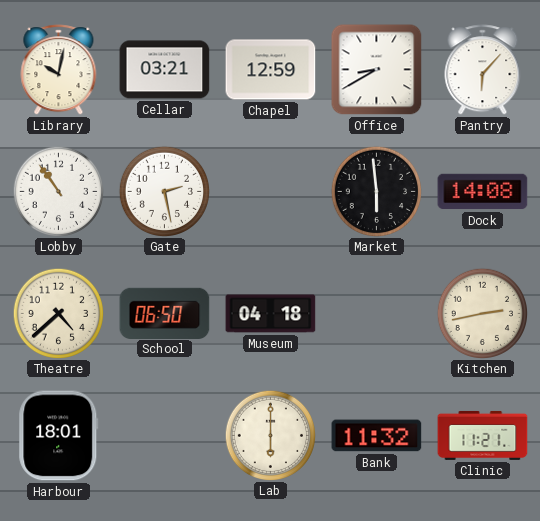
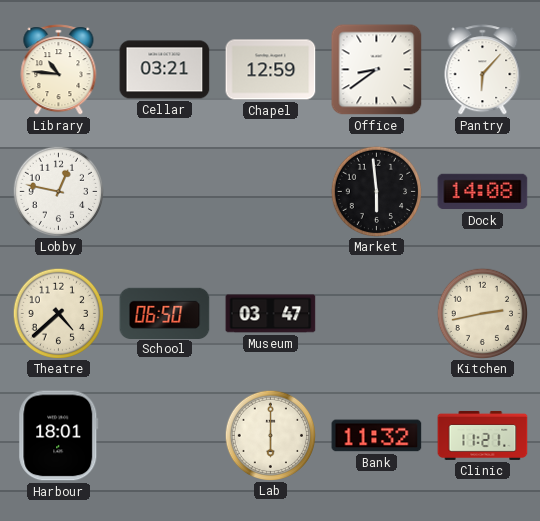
Library: 10:02 -> 10:46 (59, 70)
Office: 8:40 -> 8:39 (377, 70)
Lobby: 10:54 -> 12:47 (58, 191)
Gate: 2:28 -> none (164, 191)
Museum: 04:18 -> 03:47 (271, 314)
